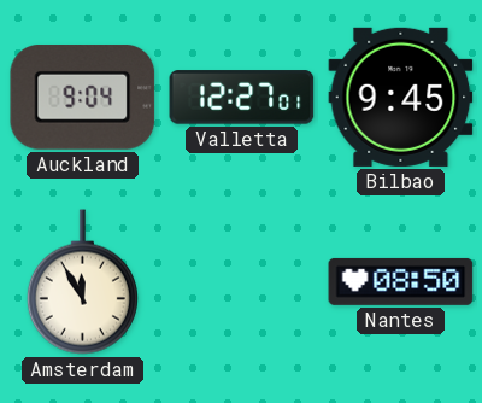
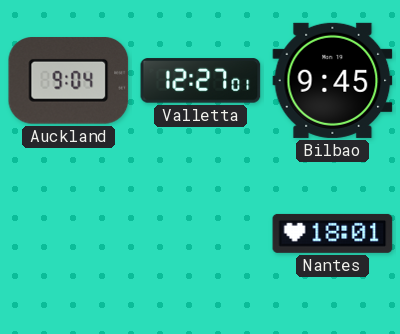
Amsterdam: 11:55 -> none (82, 282)
Nantes: 08:50 -> 18:01 (333, 233)
